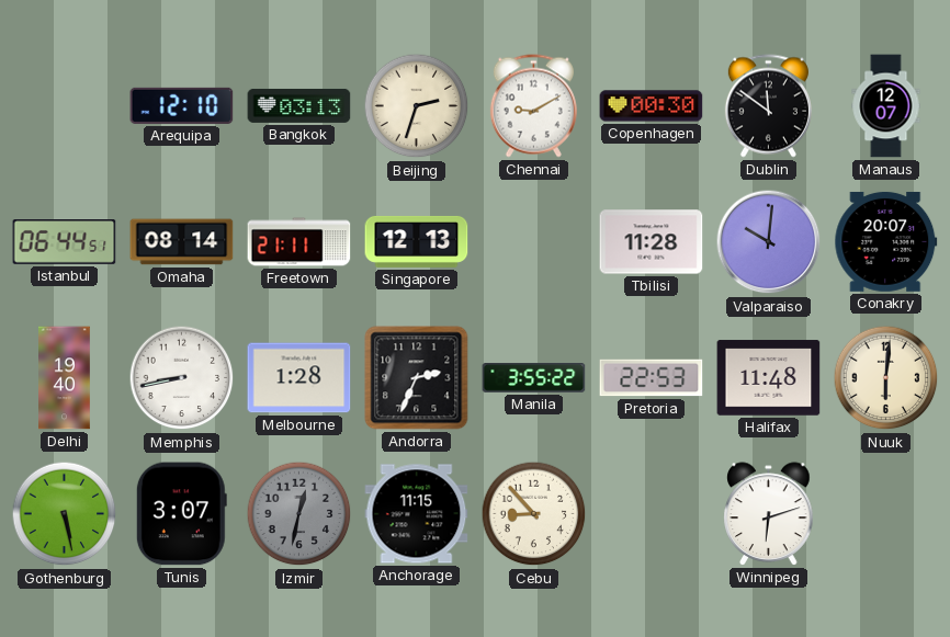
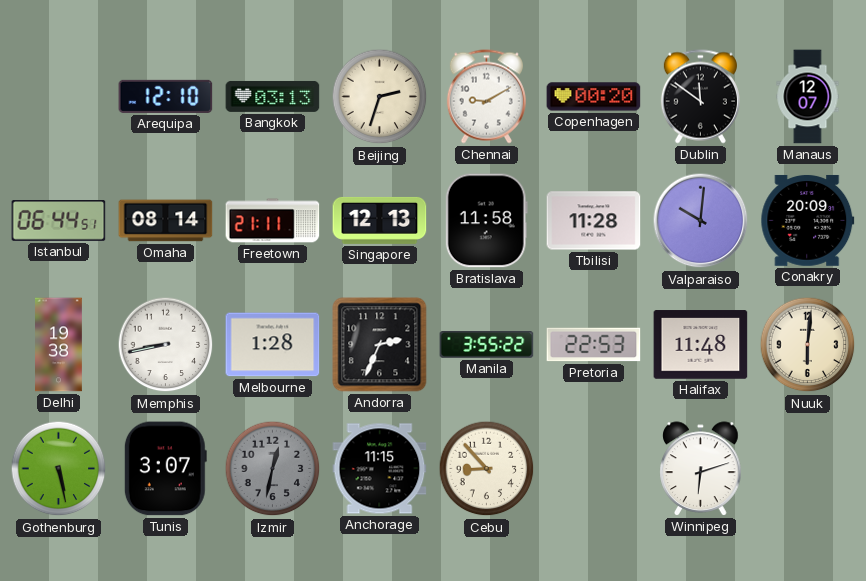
Copenhagen: 00:30 -> 00:20 (594, 97)
Bratislava: none -> 11:58 (486, 221)
Conakry: 20:07 -> 20:09 (808, 220)
Delhi: 19:40 -> 19:38 (59, 345)
